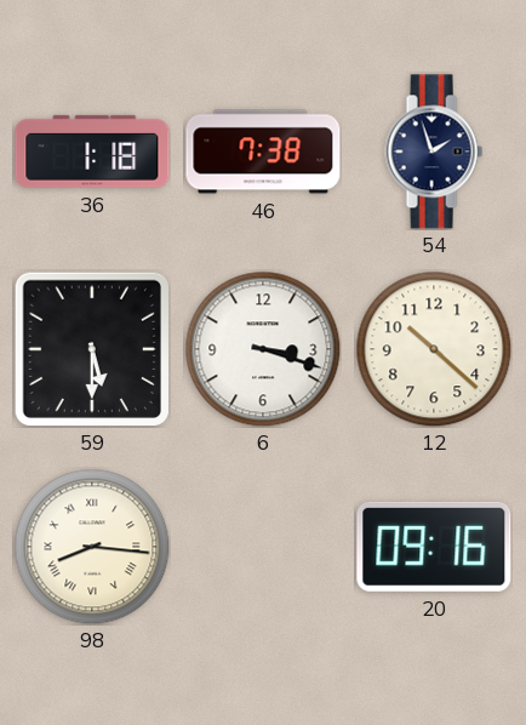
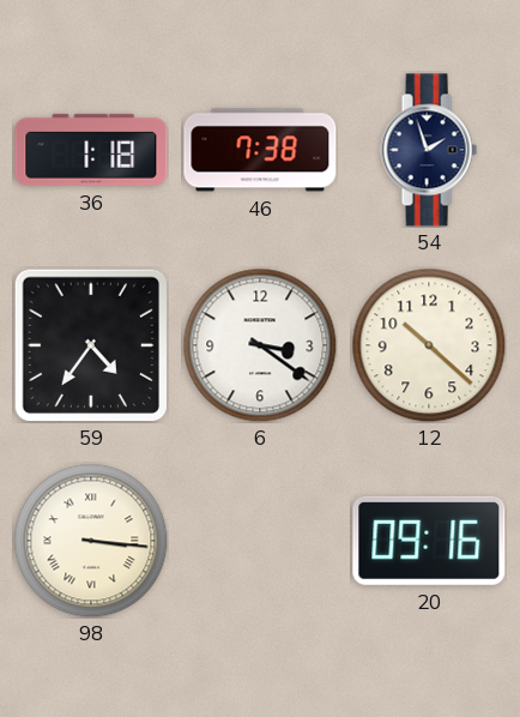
59: 5:30 -> 4:36 (90, 344)
6: 3:18 -> 3:21 (260, 345)
98: 8:16 -> 3:16 (91, 541)
